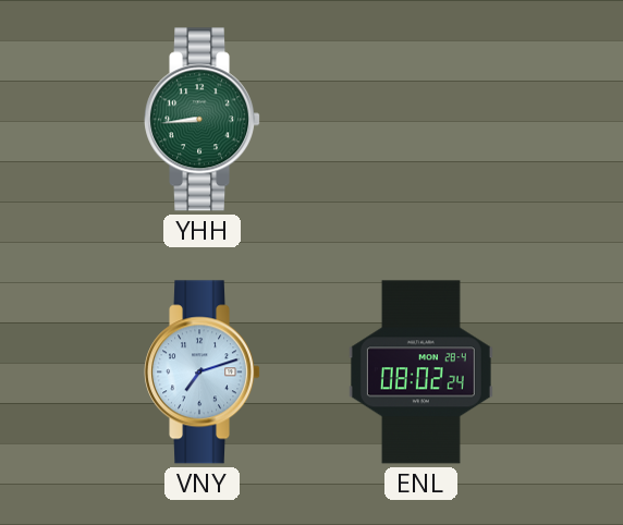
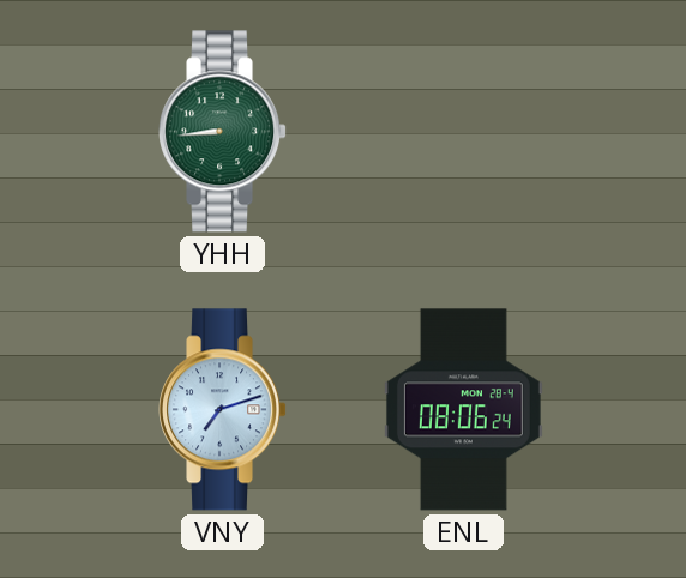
ENL: 08:02 -> 08:06 (463, 410)
